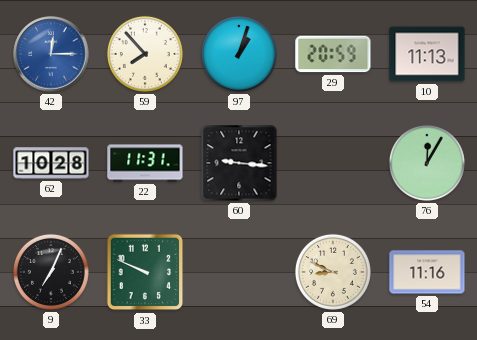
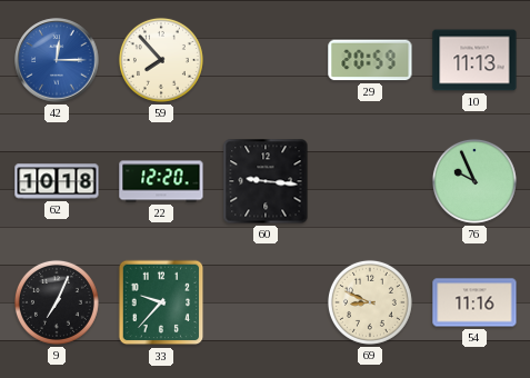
97: 1:03 -> none (239, 54)
62: 10:28 -> 10:18 (57, 181)
22: 11:31 -> 12:20 (161, 181)
76: 12:05 -> 9:56 (474, 181)
33: 9:49 -> 9:37 (161, 302)
